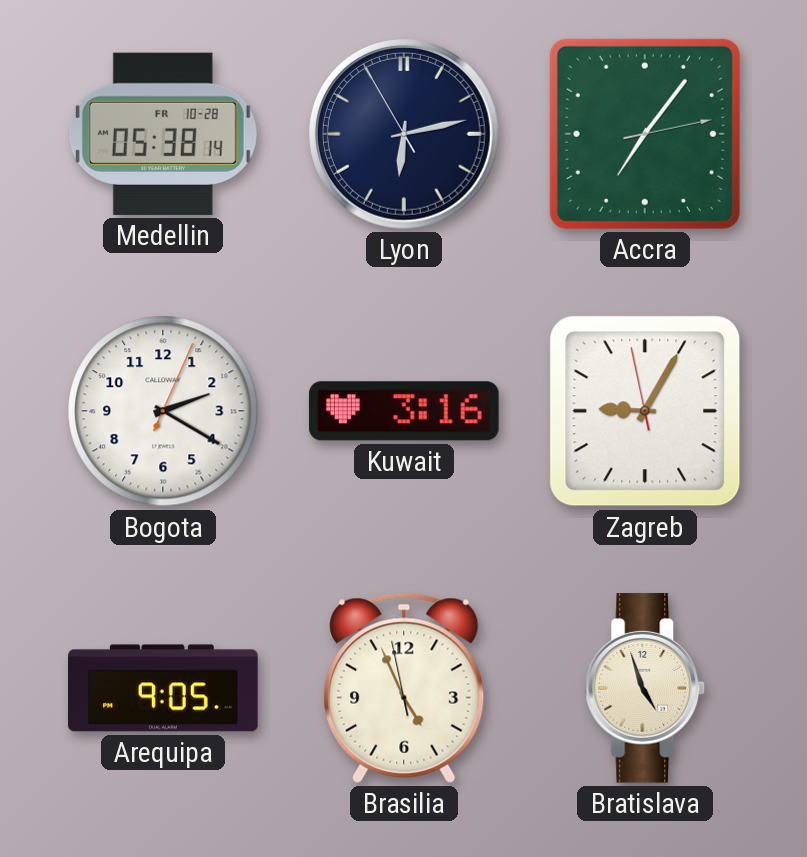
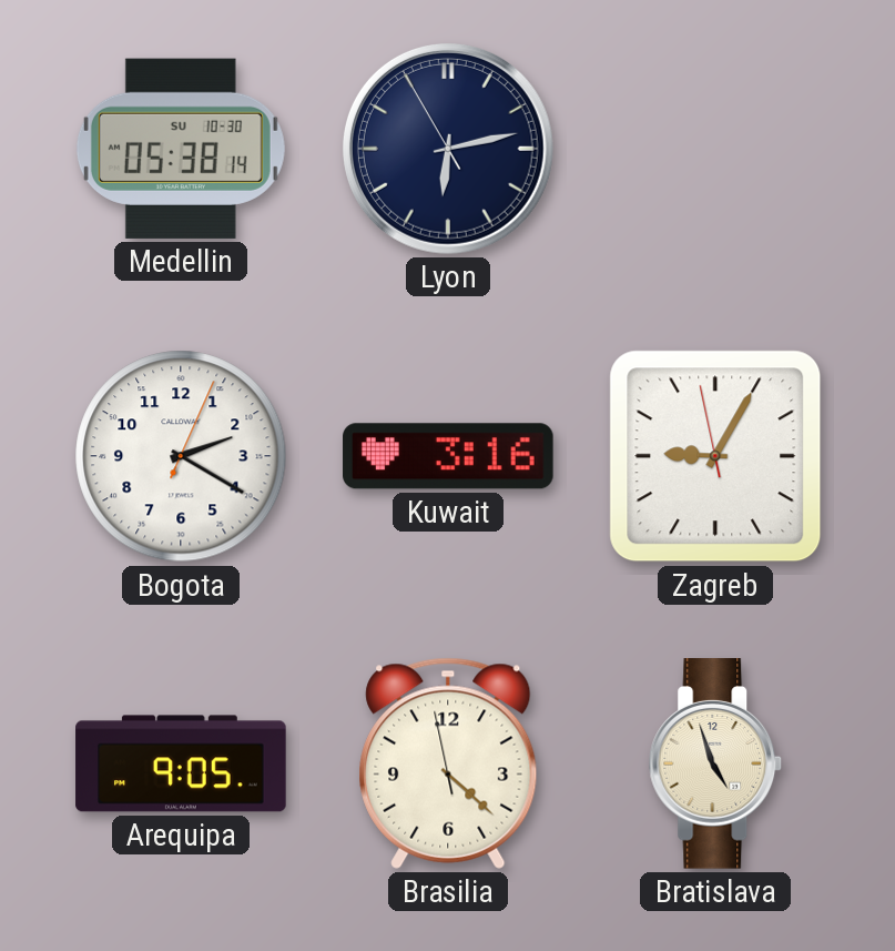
Medellin date: FR 10-28 -> SU 10-30 (181, 149)
Accra: 7:06 -> none (645, 134)
Brasilia: 4:55 -> 4:21 (448, 763)
